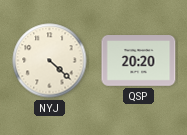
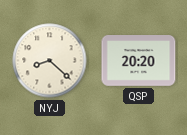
NYJ: 4:22 -> 8:22 (50, 61)
